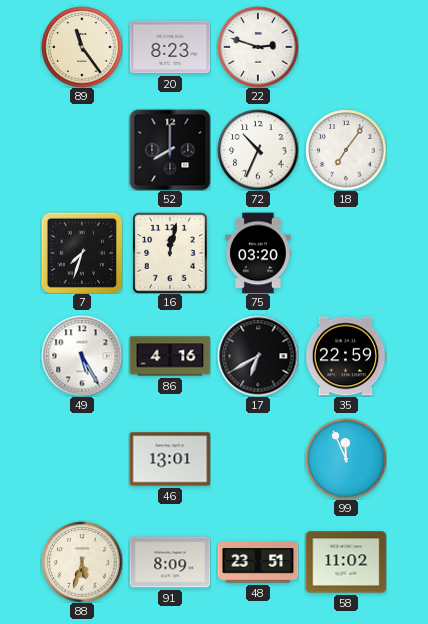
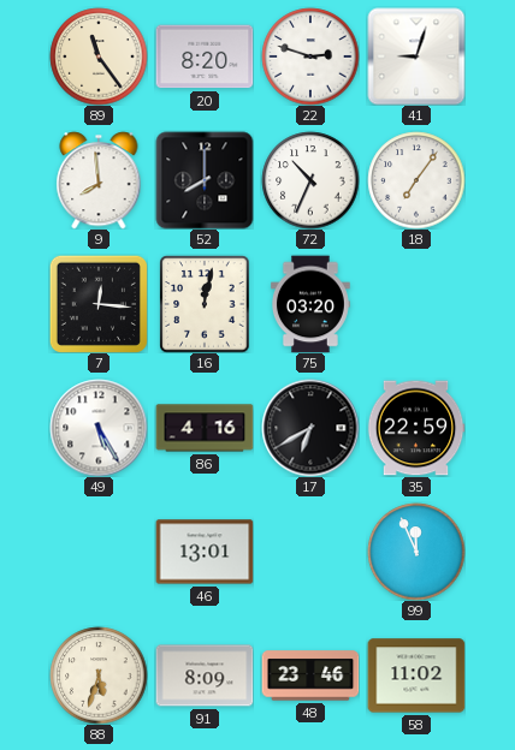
20: 8:23 -> 8:20 (205, 56)
41: none -> 9:03 (416, 56)
9: none -> 7:59 (99, 180)
7: 7:33 -> 12:16 (99, 304)
48: 23:51 -> 23:46 (310, 675)
